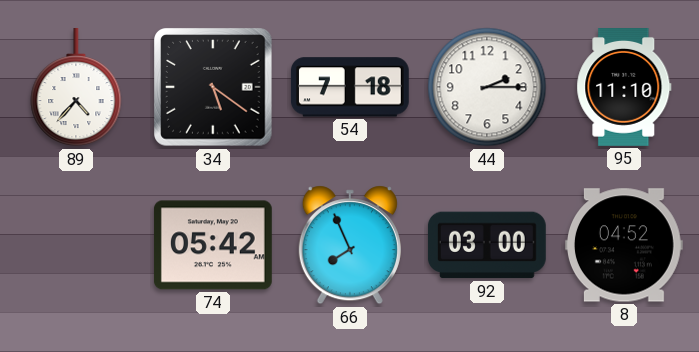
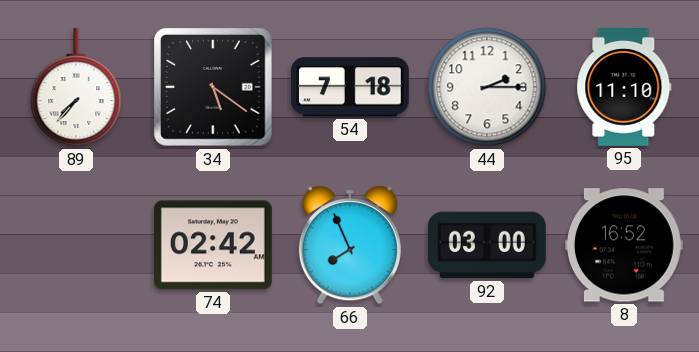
89: 4:37 -> 7:37 (76, 88)
74: 05:42 -> 02:42 (213, 245)
8: 04:52 -> 16:52 (624, 245)
